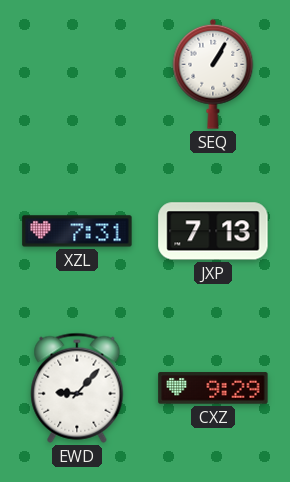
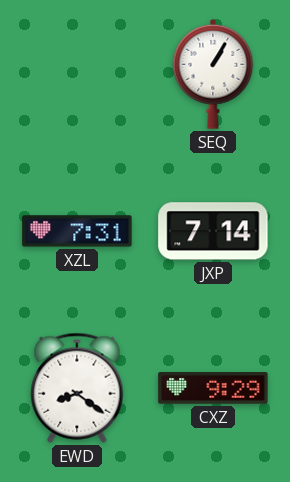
JXP: 7:13 -> 7:14 (213, 231)
EWD: 9:07 -> 8:21 (77, 388)
